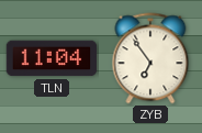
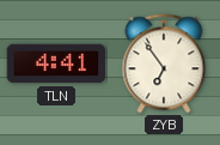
TLN: 11:04 -> 4:41 (56, 64)
